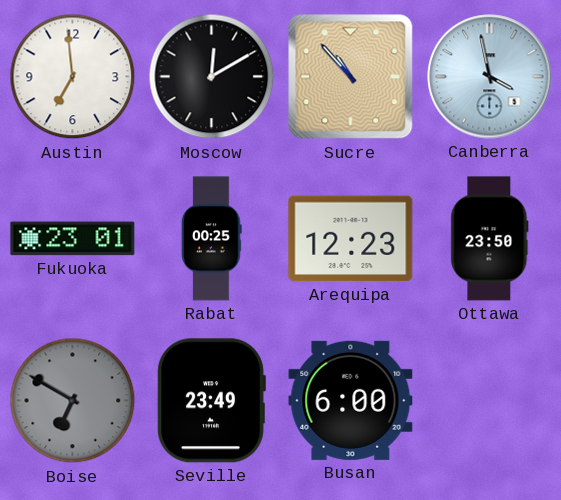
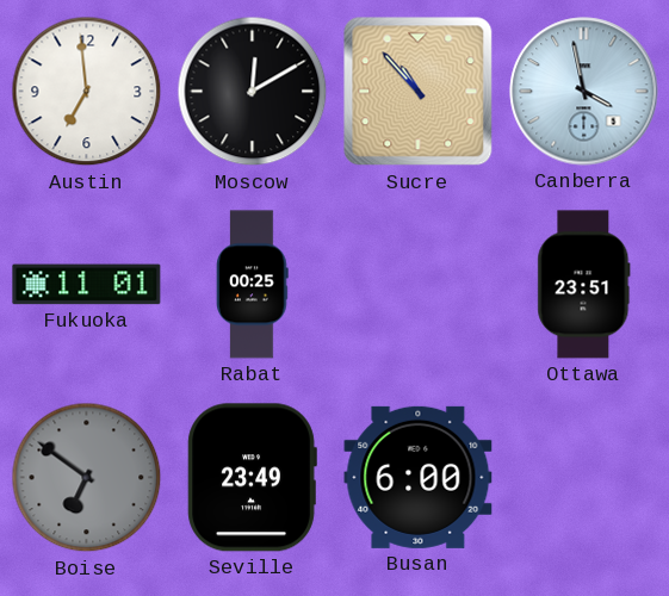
Fukuoka: 23:01 -> 11:01 (87, 285)
Arequipa: 12:23 -> none (351, 239)
Ottawa: 23:50 -> 23:51 (584, 285)
Boise: 6:50 -> 6:51 (87, 478)
